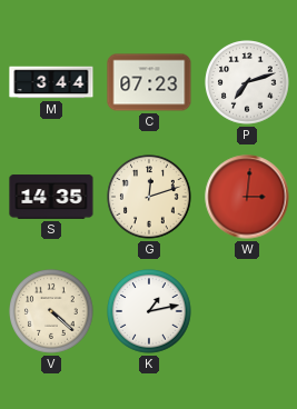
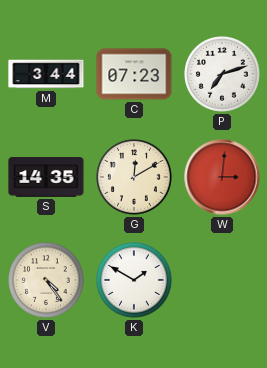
G: 12:12 -> 12:10 (134, 177)
V: 4:22 -> 4:24 (46, 280)
K: 1:13 -> 1:50 (134, 280)
